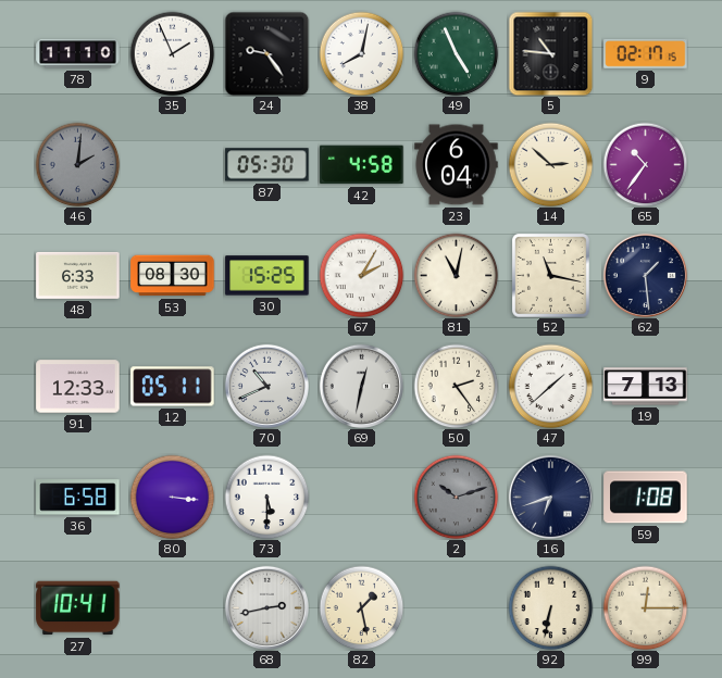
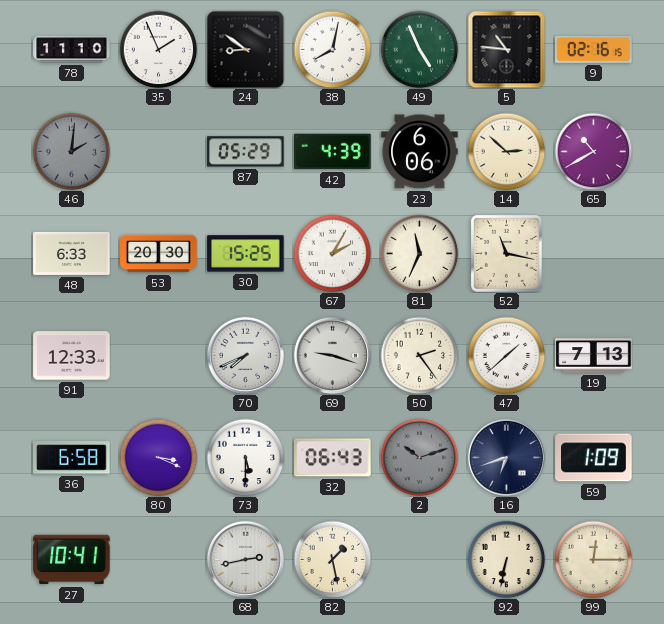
24: 9:24 -> 8:51 (245, 49)
9: 02:17 -> 02:16 (594, 50)
87: 05:30 -> 05:29 (246, 152)
42: 4:58 -> 4:39 (333, 152)
23: 6:04 -> 6:06 (420, 152)
65: 10:36 -> 10:40 (593, 151)
53: 08:30 -> 20:30 (159, 254)
81: 11:02 -> 11:34 (419, 253)
62: 1:29 -> none (645, 275)
12: 05:11 -> none (173, 387)
70: 10:41 -> 7:41 (245, 355)
69: 12:32 -> 9:18 (332, 355)
80: 3:16 -> 3:19 (158, 457)
32: none -> 06:43 (333, 458)
59: 1:08 -> 1:09 (594, 458)
